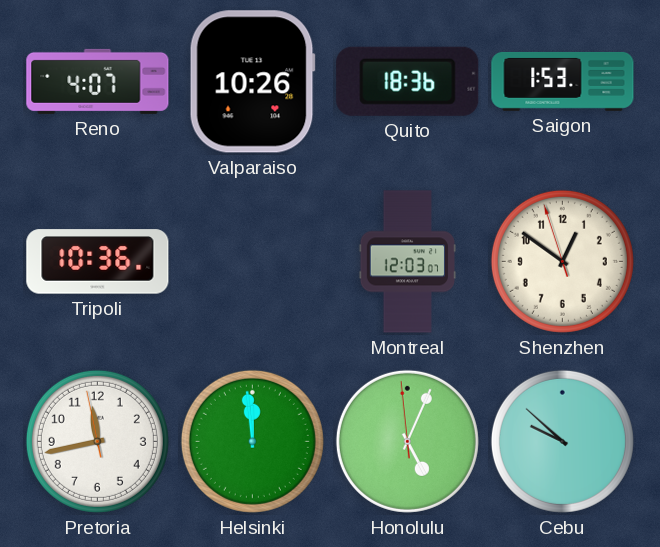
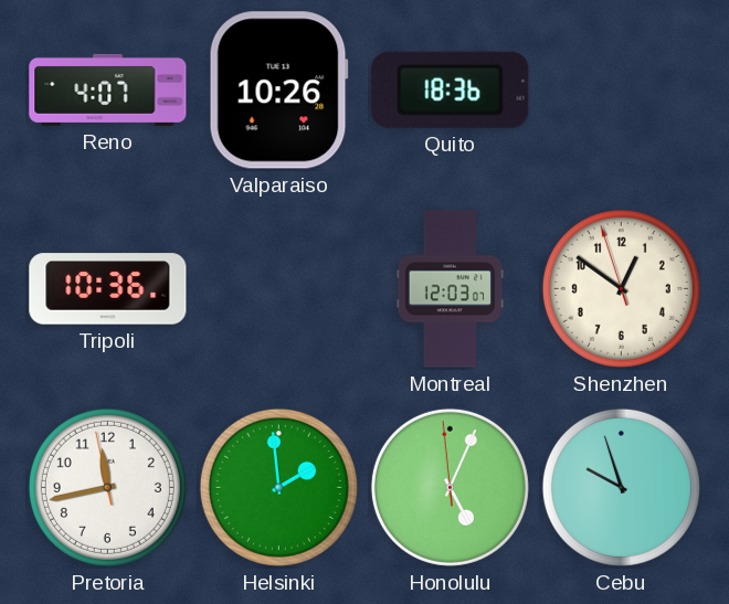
Saigon: 1:53 -> none (563, 81)
Helsinki: 11:59 -> 1:59 (278, 487)
Cebu: 9:52 -> 9:57 (621, 487)
